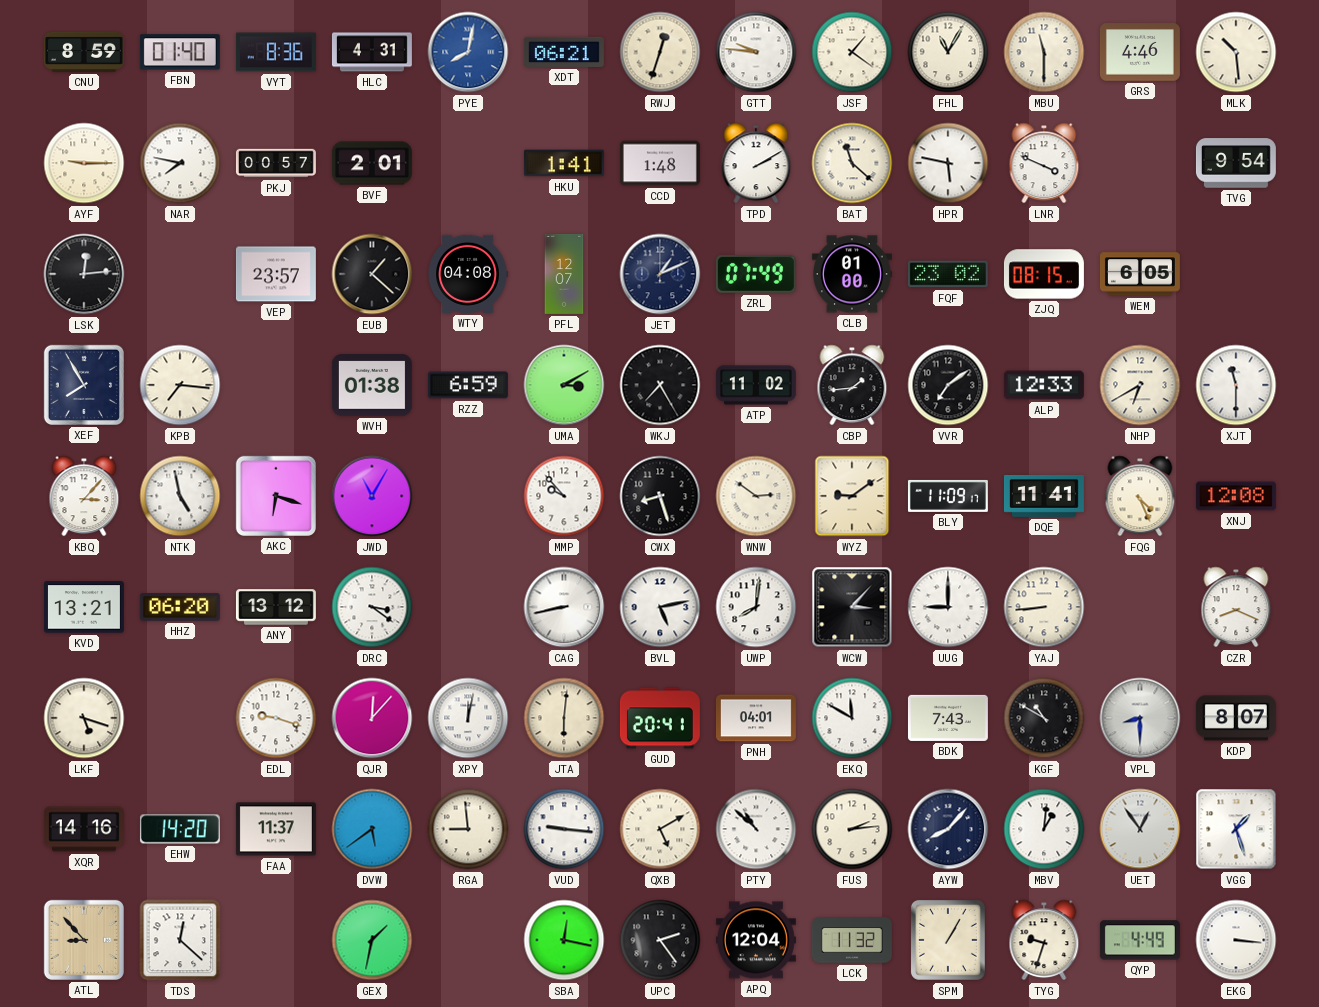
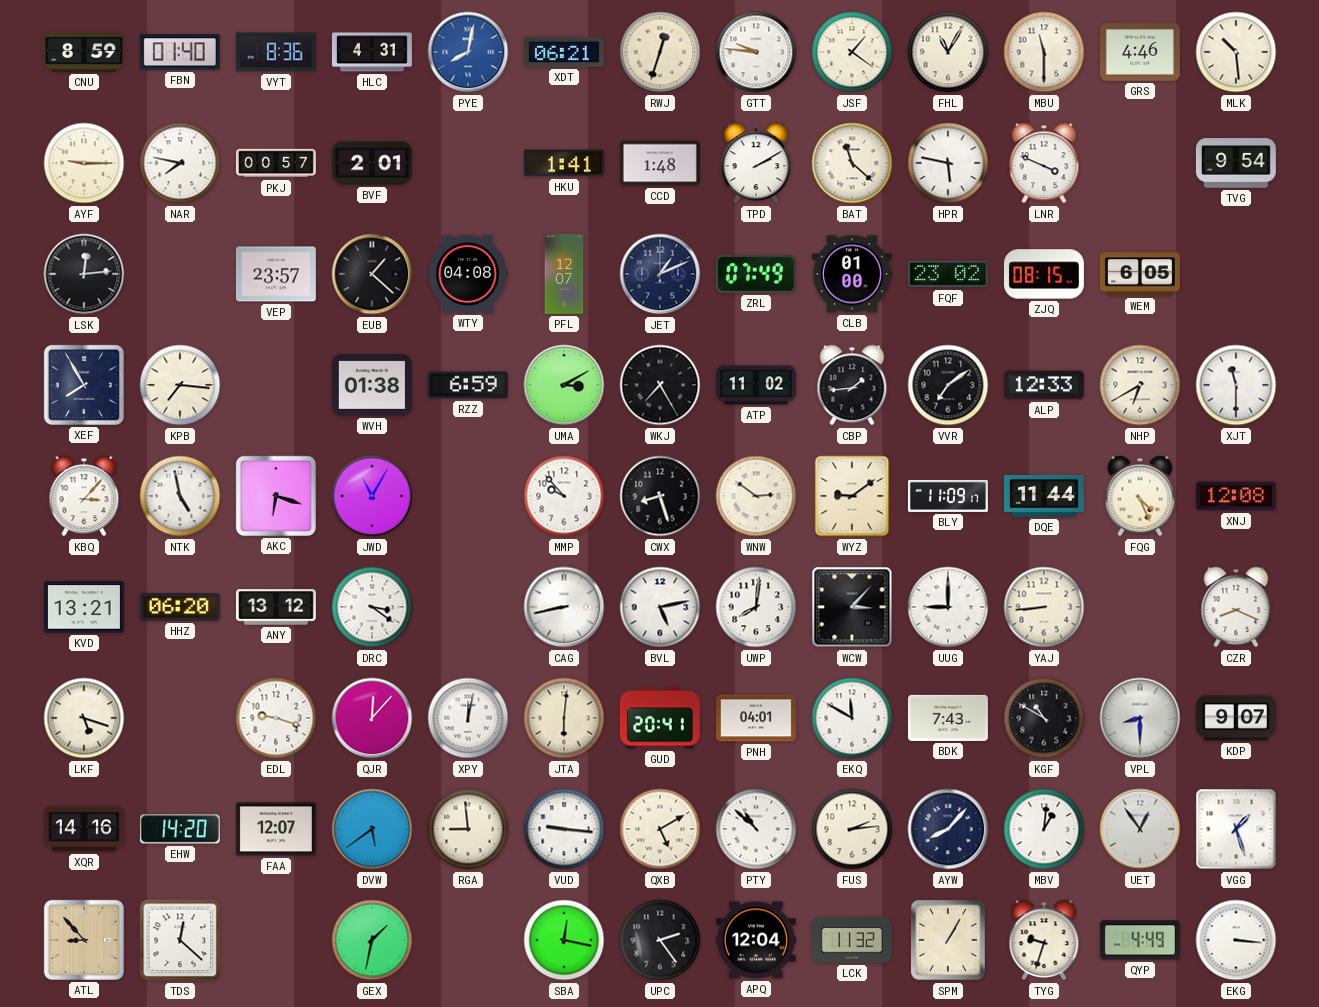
DQE: 11:41 -> 11:44 (1044, 496)
KDP: 8:07 -> 9:07 (1236, 718)
FAA: 11:37 -> 12:07 (276, 829)
